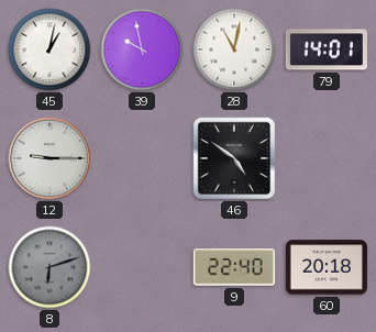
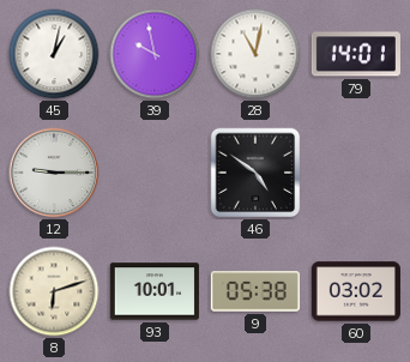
8 dial: grey -> cream (54, 291)
93: none -> 10:01 (155, 291)
9: 22:40 -> 05:38 (255, 291)
60: 20:18 -> 03:02 (356, 291)
